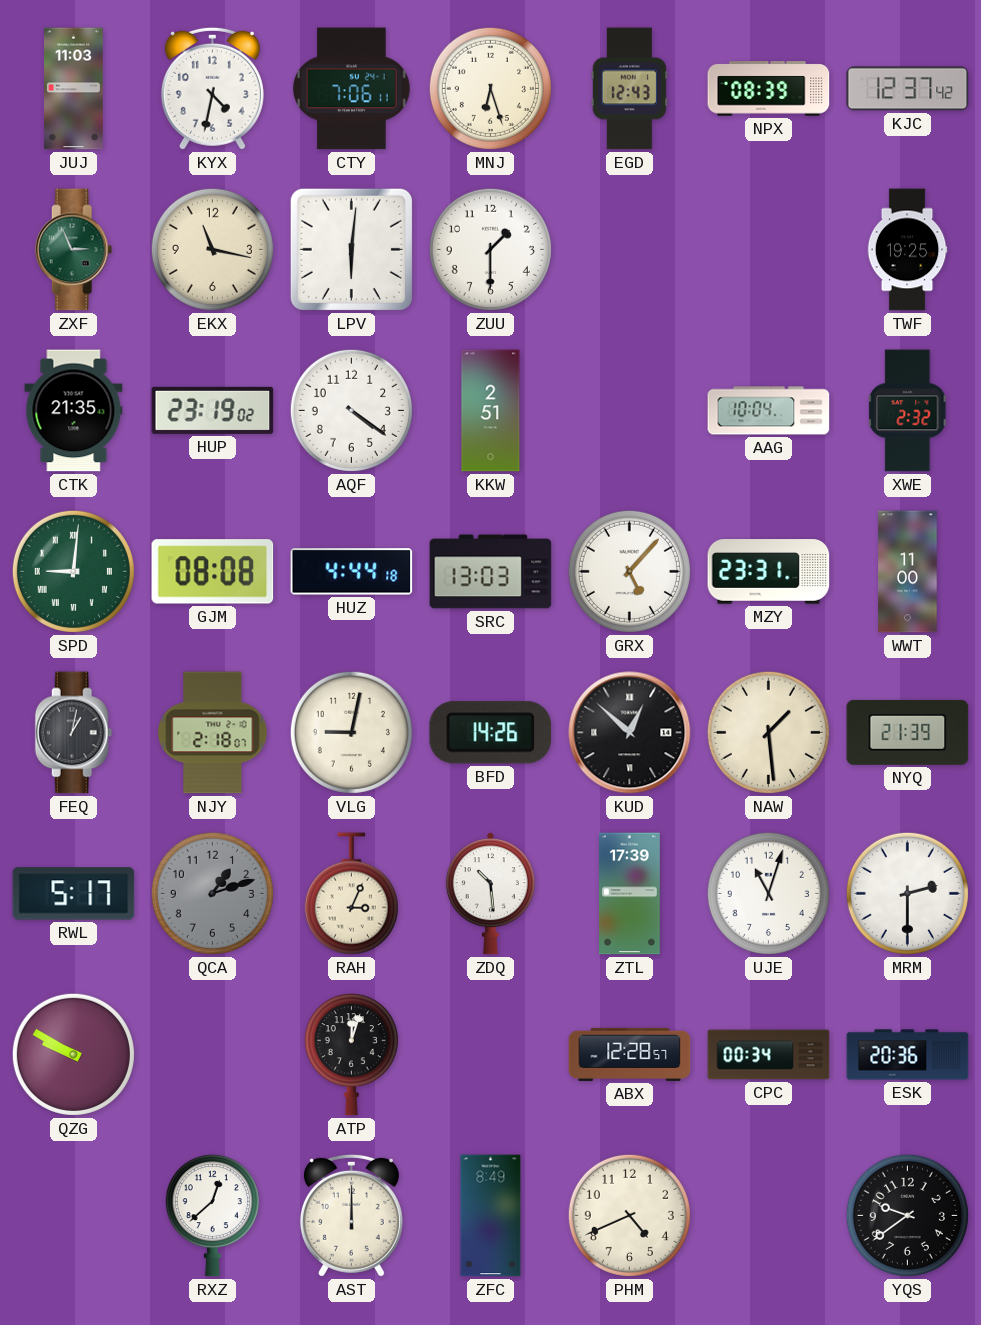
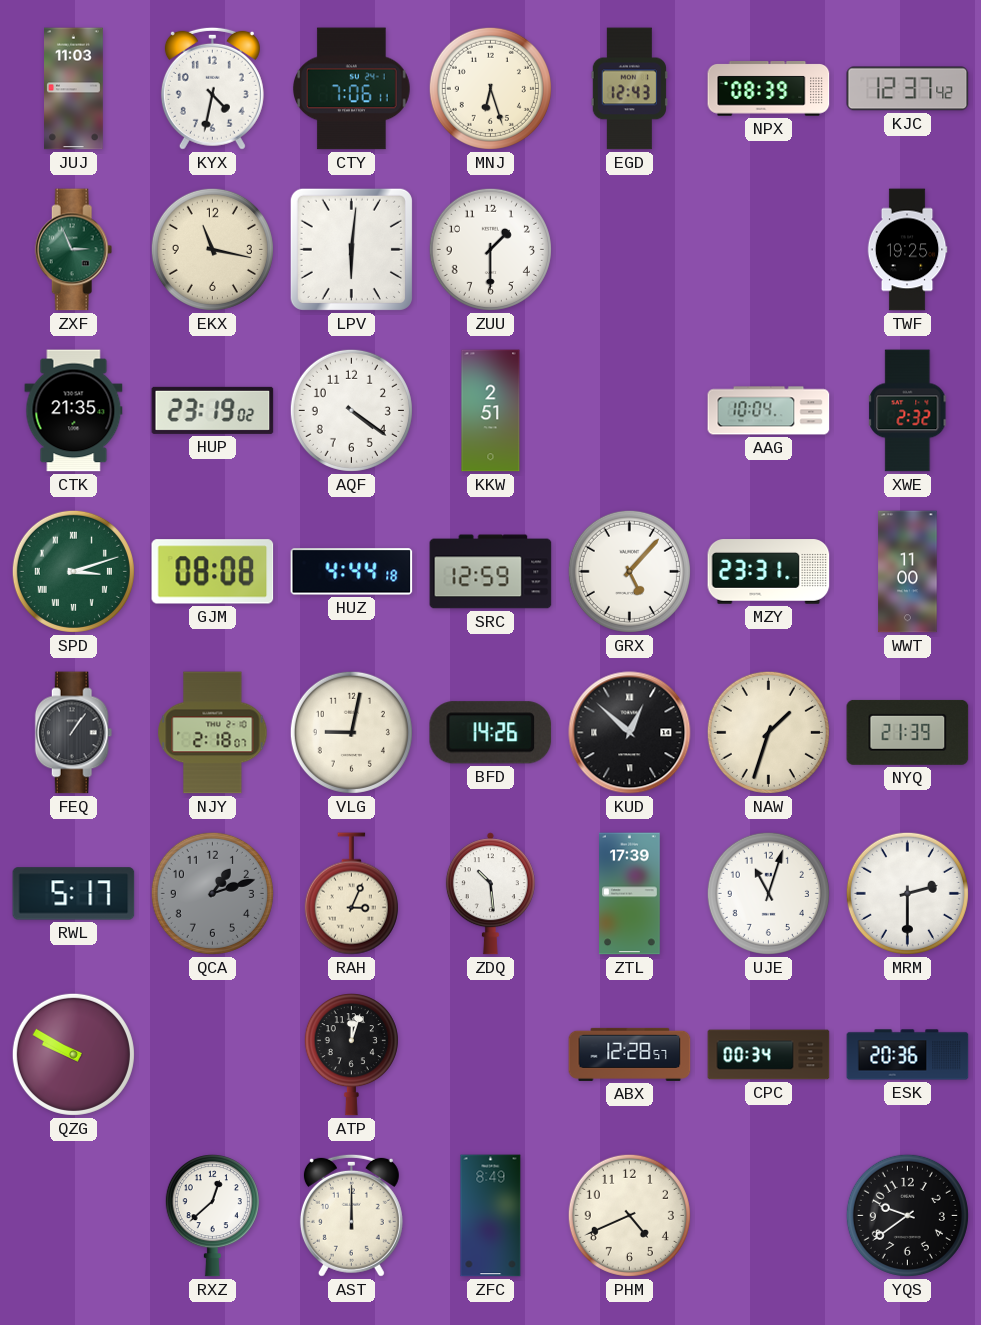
SPD: 9:01 -> 3:12 (73, 571)
SRC: 13:03 -> 12:59 (491, 572)
FEQ: 1:02 -> 1:06 (74, 733)
NAW: 1:29 -> 1:33 (768, 732)
